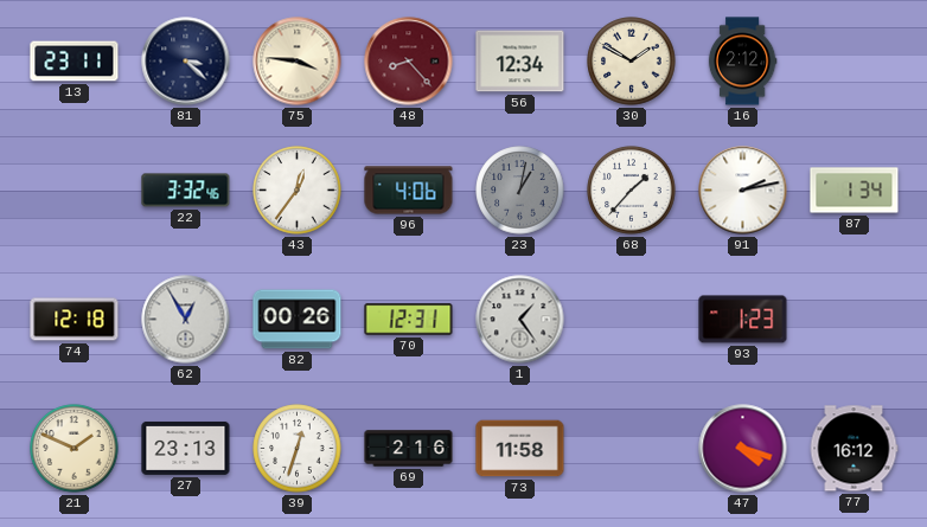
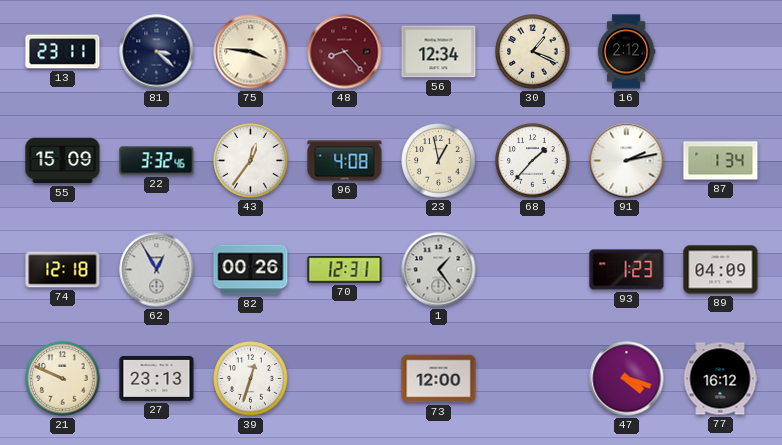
30: 1:50 -> 1:19 (533, 52)
55: none -> 15:09 (63, 161)
96: 4:06 -> 4:08 (345, 161)
23: 1:02 -> 12:58 (439, 161)
23 dial: grey -> cream (439, 161)
89: none -> 04:09 (721, 270)
21: 1:49 -> 9:49 (63, 379)
69: 2:16 -> none (409, 449)
73: 11:58 -> 12:00 (439, 379)
